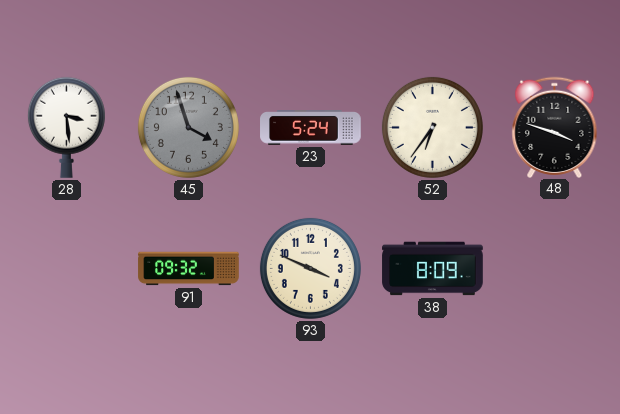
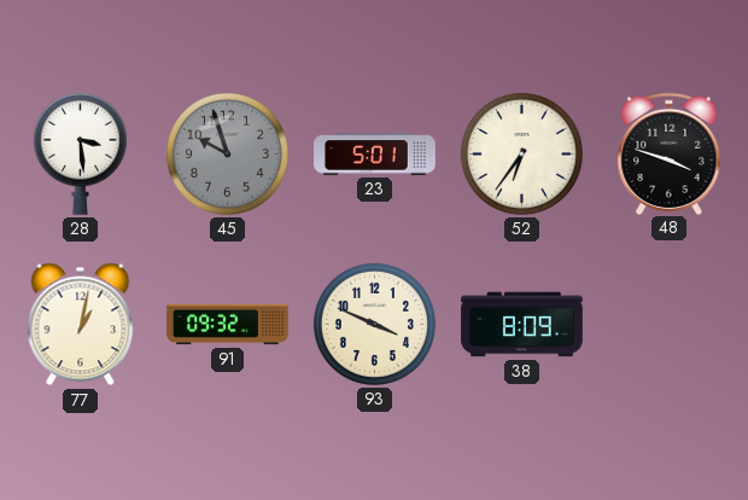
45: 3:57 -> 9:57 (227, 153)
23: 5:24 -> 5:01 (375, 155)
77: none -> 1:02 (81, 325)
